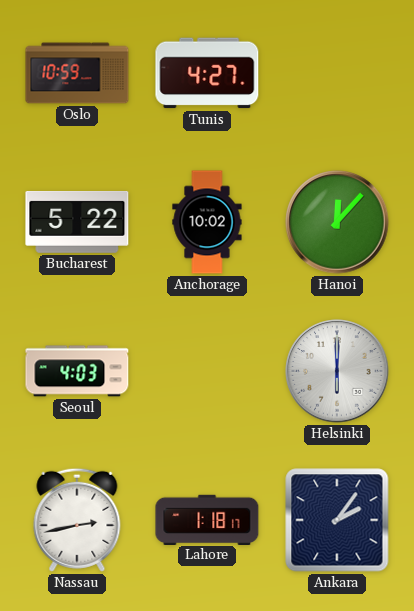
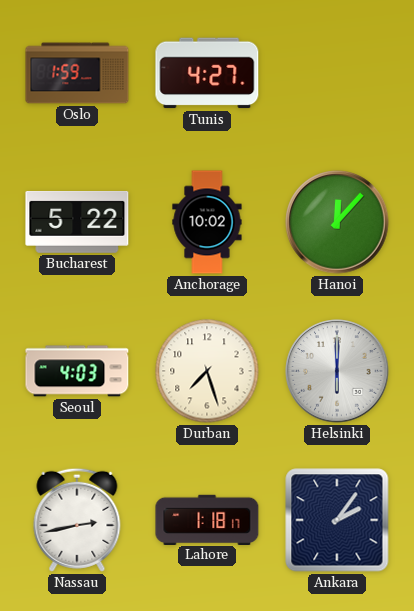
Oslo: 10:59 -> 1:59 (77, 73)
Durban: none -> 7:27 (207, 371)
